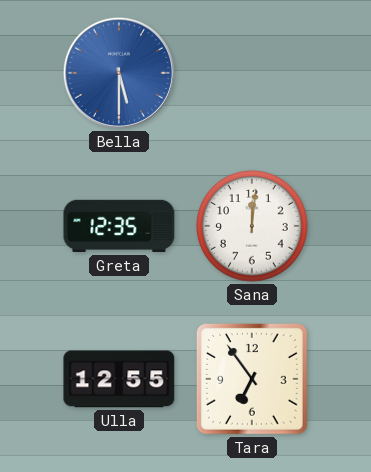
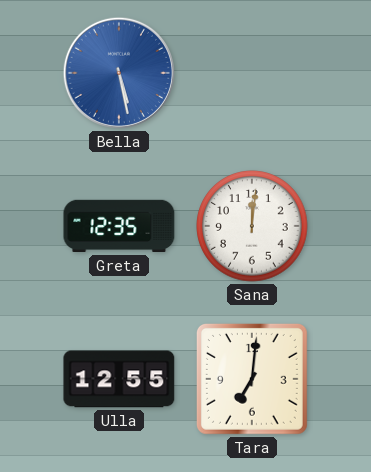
Bella: 5:30 -> 5:28 (119, 73)
Tara: 6:54 -> 7:01 (252, 379)
